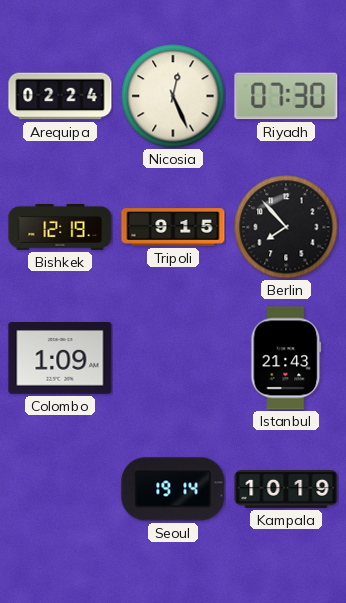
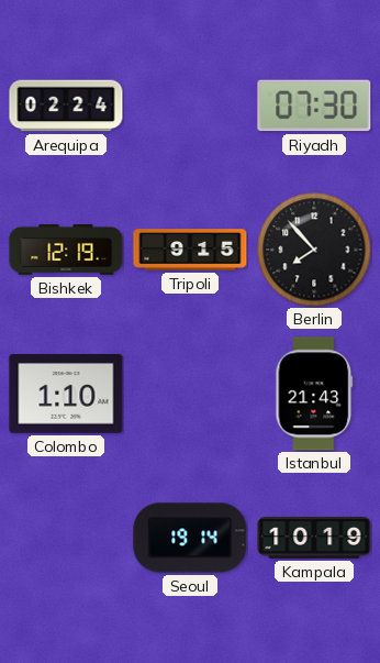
Nicosia: 12:26 -> none (173, 96)
Colombo: 1:09 -> 1:10 (66, 395)
